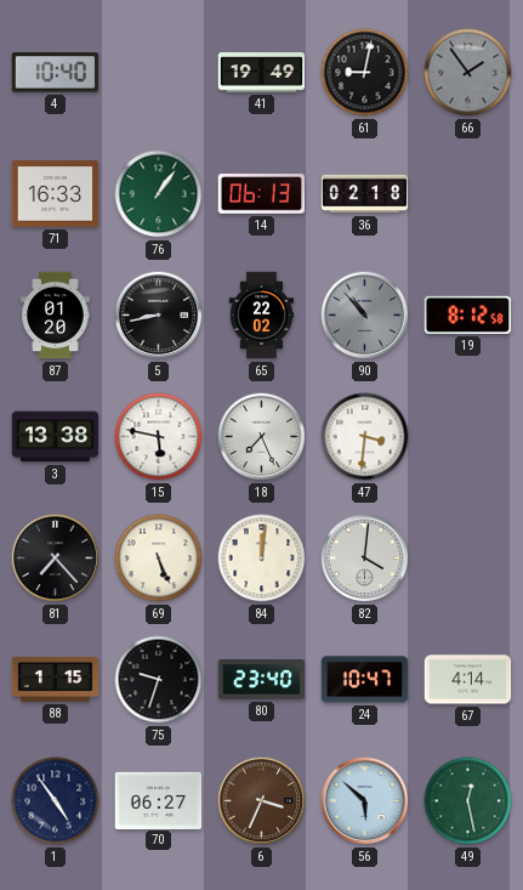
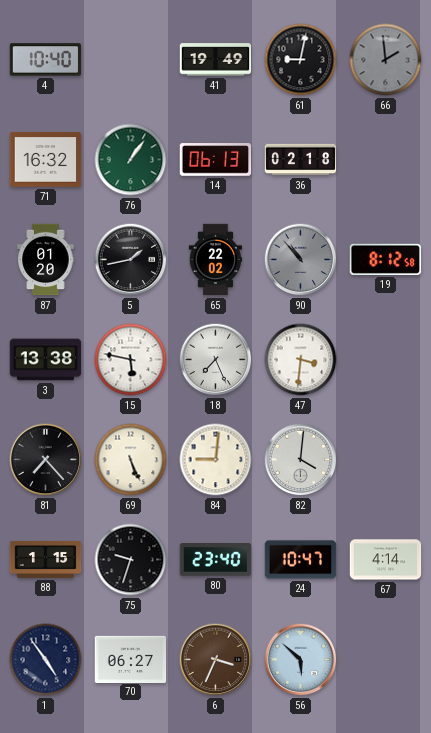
66: 1:54 -> 1:59 (386, 60)
71: 16:33 -> 16:32 (46, 160)
5: 8:43 -> 1:43 (131, 260)
84: 12:01 -> 9:01 (216, 460)
49: 12:28 -> none (468, 801)
